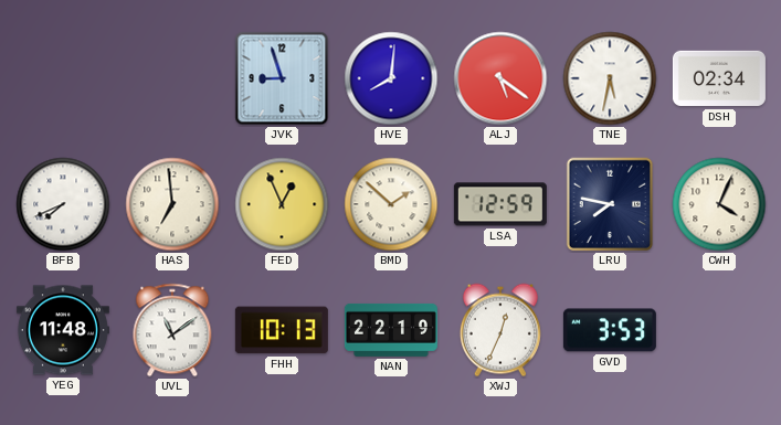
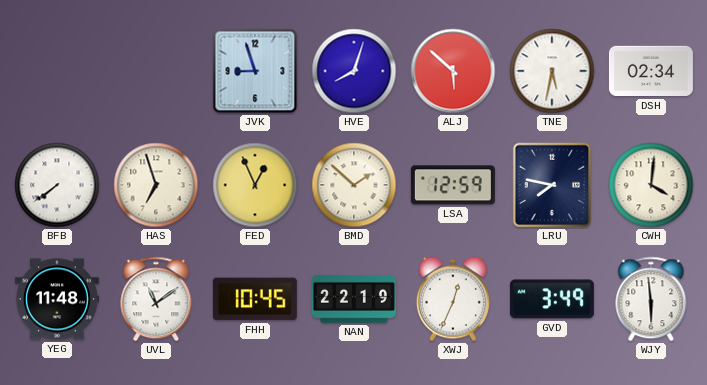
HVE: 8:01 -> 8:03 (354, 71)
ALJ: 5:21 -> 5:52 (453, 71)
BFB: 7:41 -> 7:39 (57, 185)
HAS: 6:59 -> 6:57 (156, 185)
CWH: 4:04 -> 4:01 (651, 185)
FHH: 10:13 -> 10:45 (255, 299)
GVD: 3:53 -> 3:49 (552, 299)
WJY: none -> 5:59 (651, 299)
